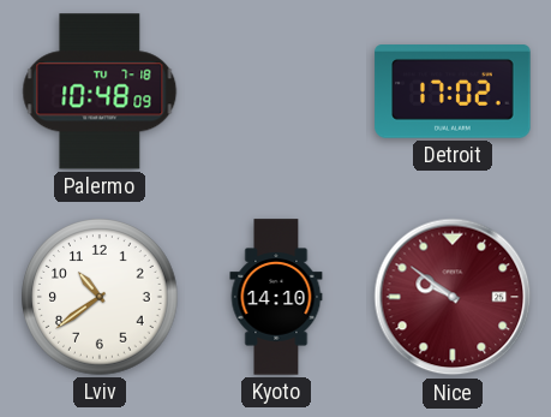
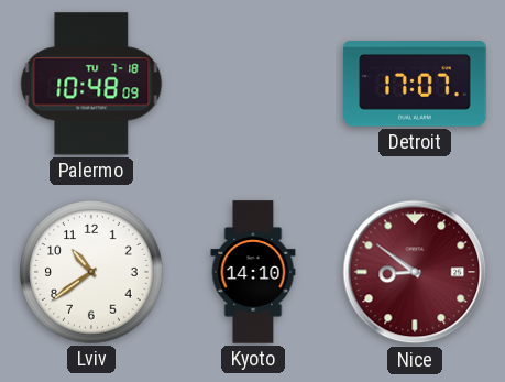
Detroit: 17:02 -> 17:07 (415, 84)
Nice: 9:51 -> 8:51 (415, 272)
